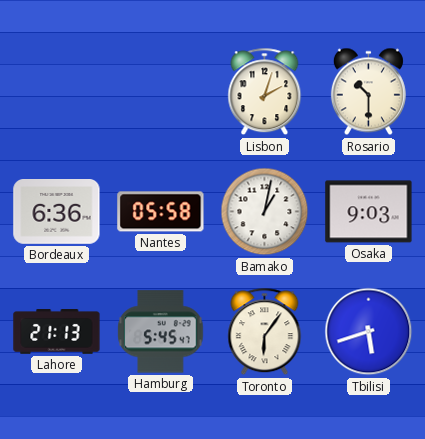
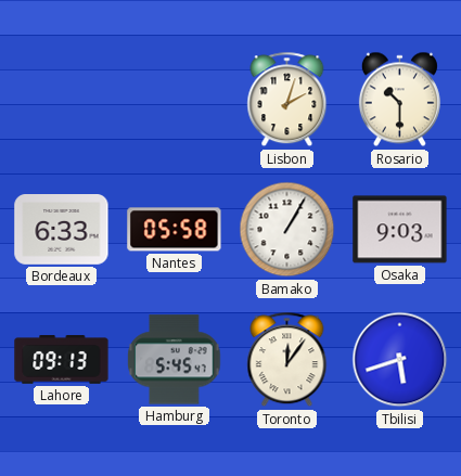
Bordeaux: 6:36 -> 6:33 (62, 230)
Bamako: 1:02 -> 1:05 (287, 230)
Lahore: 21:13 -> 09:13 (62, 360)
Toronto: 6:06 -> 12:06 (287, 360)
